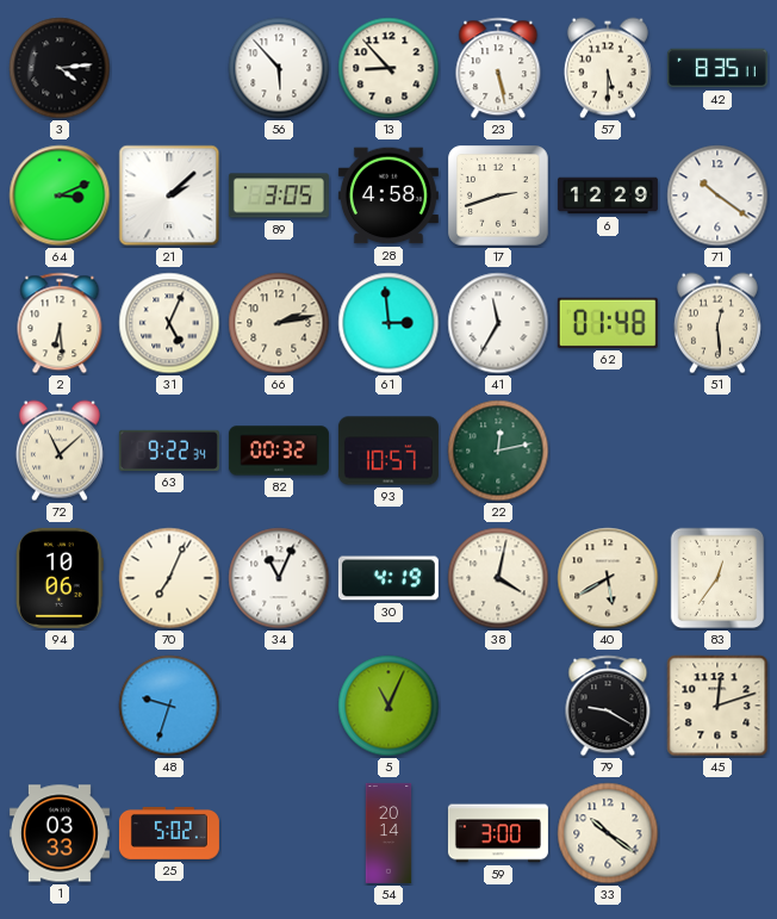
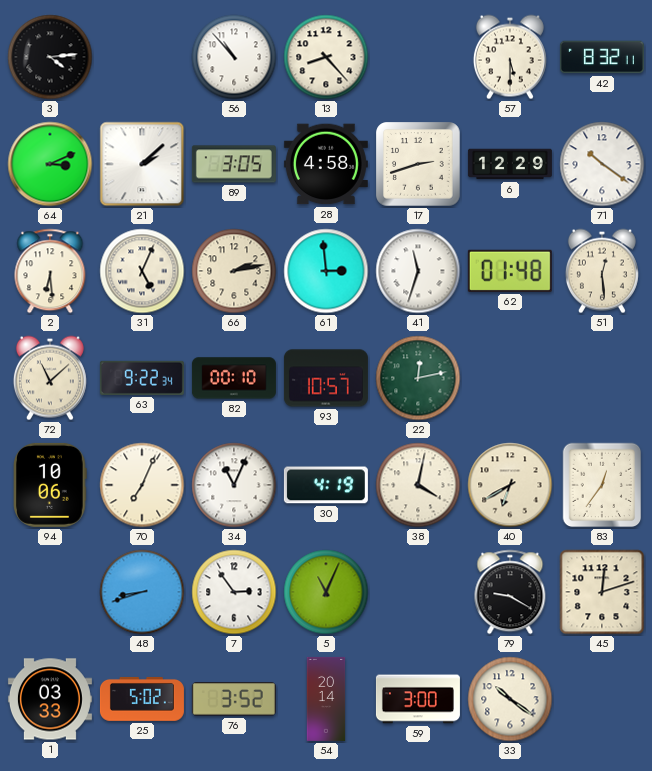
56: 5:53 -> 10:53 (234, 57)
13: 8:53 -> 8:23 (326, 57)
23: 5:28 -> none (498, 68)
42: 8:35 -> 8:32 (602, 57)
41: 11:35 -> 11:33 (418, 271)
82: 00:32 -> 00:10 (234, 378)
40: 5:40 -> 6:40 (510, 485)
48: 9:33 -> 8:42 (142, 592)
7: none -> 2:54 (234, 592)
76: none -> 3:52 (234, 699)
